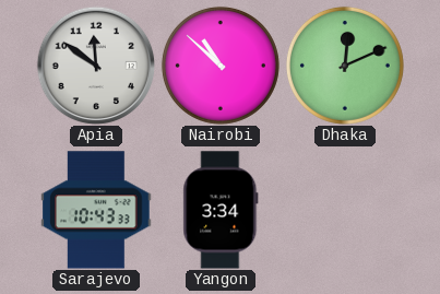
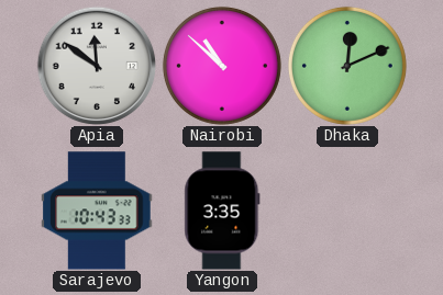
Yangon: 3:34 -> 3:35 (222, 211)
